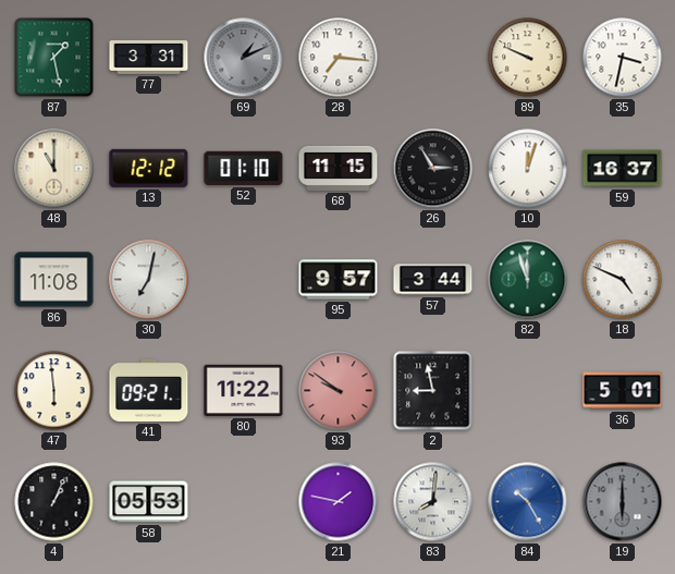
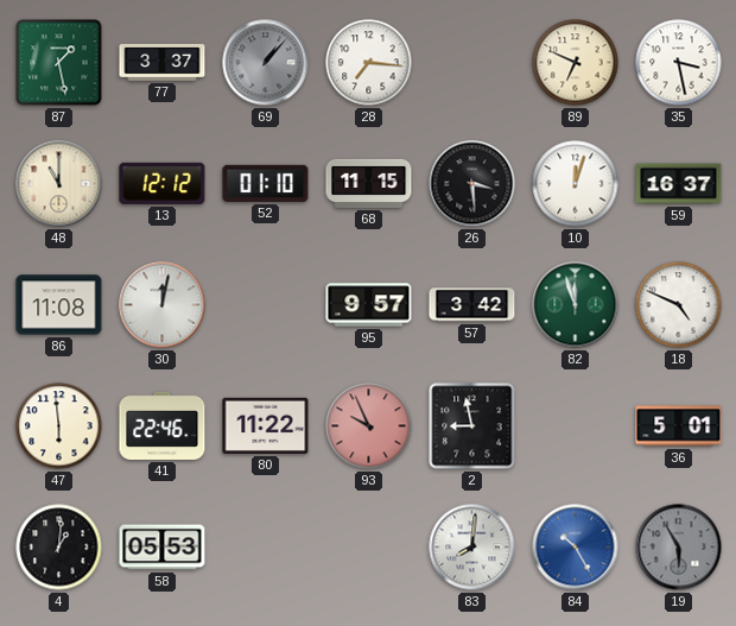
77: 3:31 -> 3:37 (163, 63)
69: 1:11 -> 1:07 (266, 63)
89: 9:49 -> 6:49 (576, 63)
35: 3:32 -> 3:28 (679, 63)
26: 2:55 -> 3:29 (472, 184)
30: 7:02 -> 12:02 (163, 305)
57: 3:44 -> 3:42 (472, 305)
41: 09:21 -> 22:46 (163, 425)
93: 9:51 -> 9:56 (369, 426)
4: 1:04 -> 1:01 (59, 548)
21: 1:47 -> none (339, 502)
19: 6:00 -> 5:55 (679, 548)
